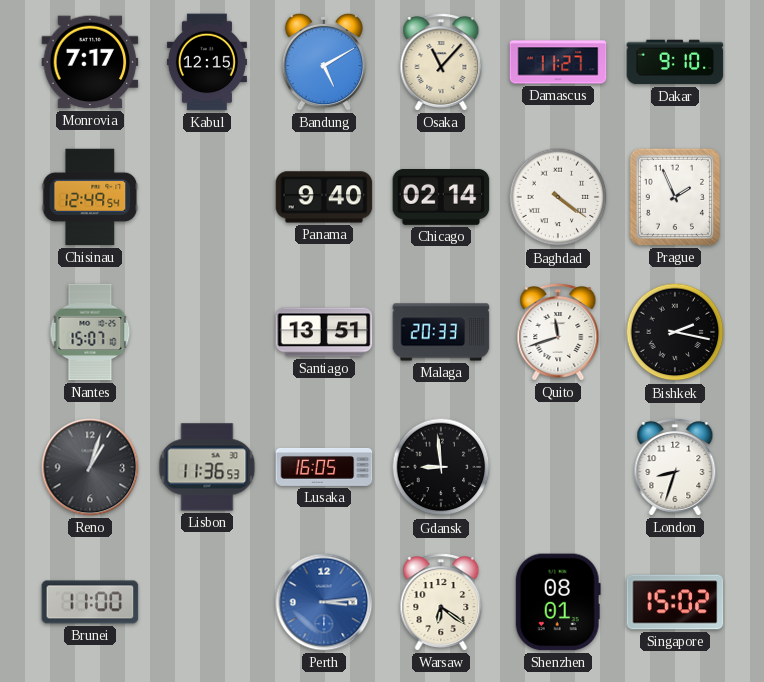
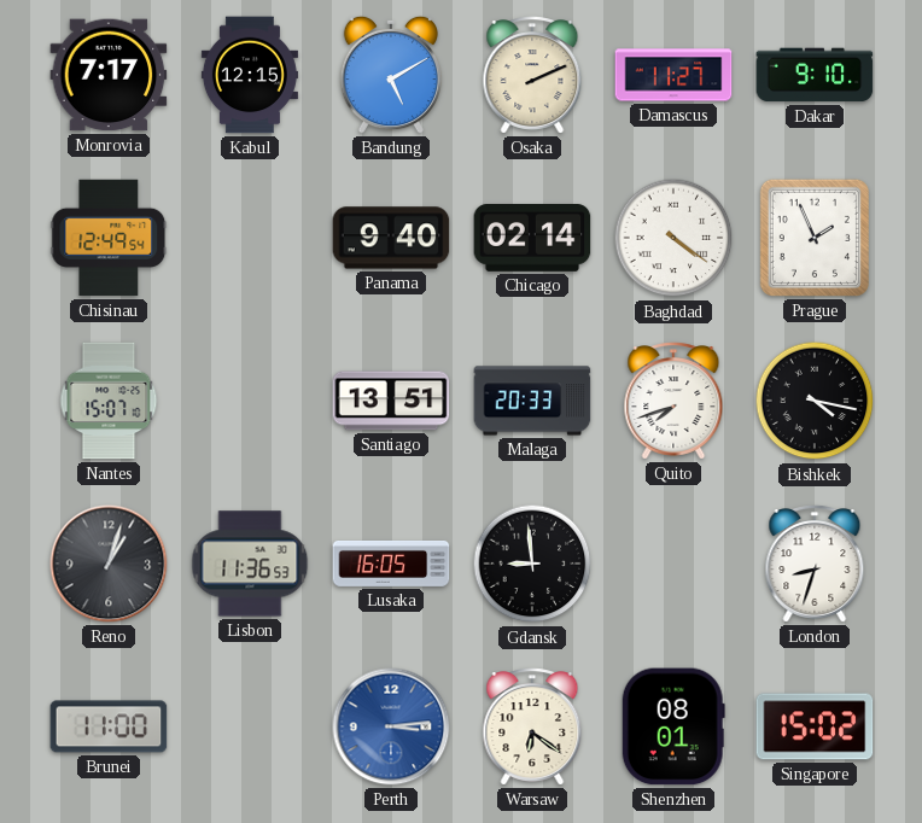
Osaka: 11:07 -> 2:11 (532, 75)
Quito: 11:42 -> 7:42 (673, 401)
Bishkek: 2:17 -> 4:17 (815, 401)
